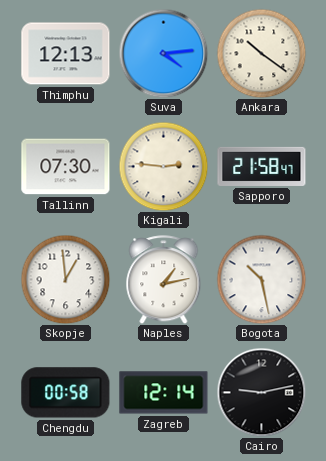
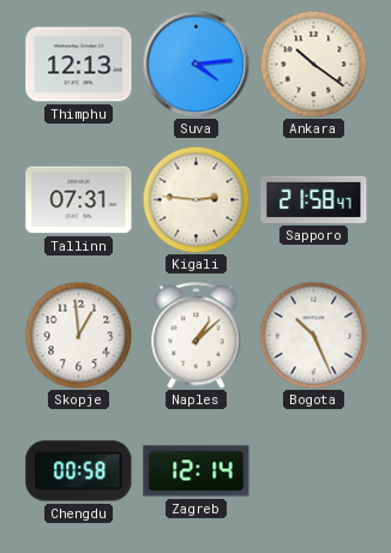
Tallinn: 07:30 -> 07:31 (79, 200)
Naples: 1:13 -> 1:08 (197, 336)
Bogota: 10:28 -> 10:26 (313, 335)
Cairo: 9:13 -> none (261, 392)
